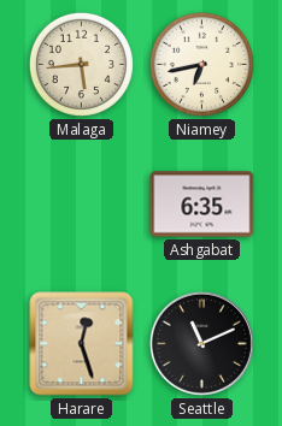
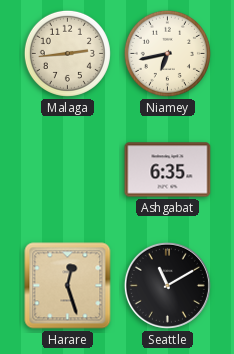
Malaga: 5:44 -> 2:44 (67, 53)
Seattle: 11:11 -> 11:10 (167, 285)
